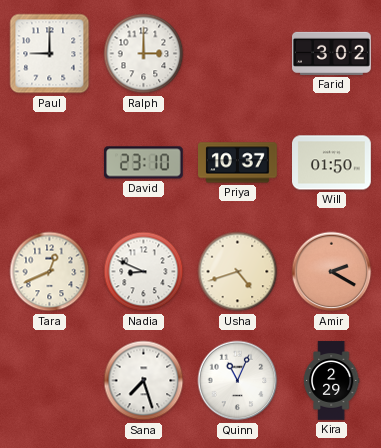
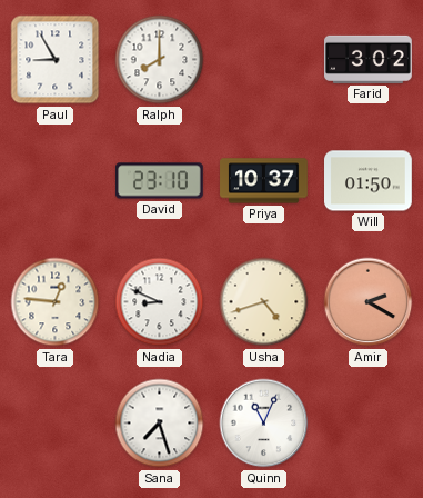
Paul: 9:00 -> 8:55 (56, 60)
Ralph: 3:00 -> 8:00 (160, 60)
Tara: 12:41 -> 12:46 (56, 302)
Kira: 2:29 -> none (331, 381)
